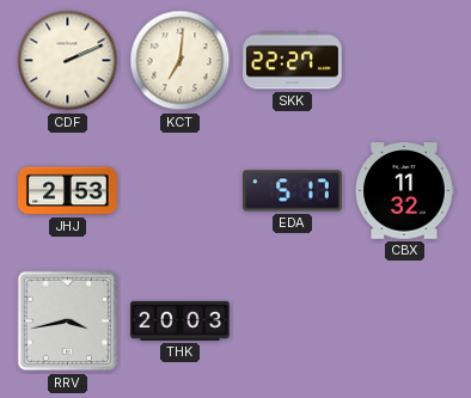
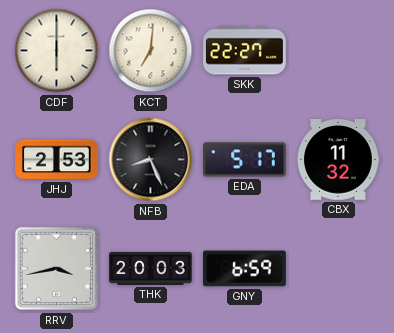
CDF: 2:11 -> 6:00 (57, 51)
NFB: none -> 8:26 (151, 160)
GNY: none -> 6:59 (245, 269)
